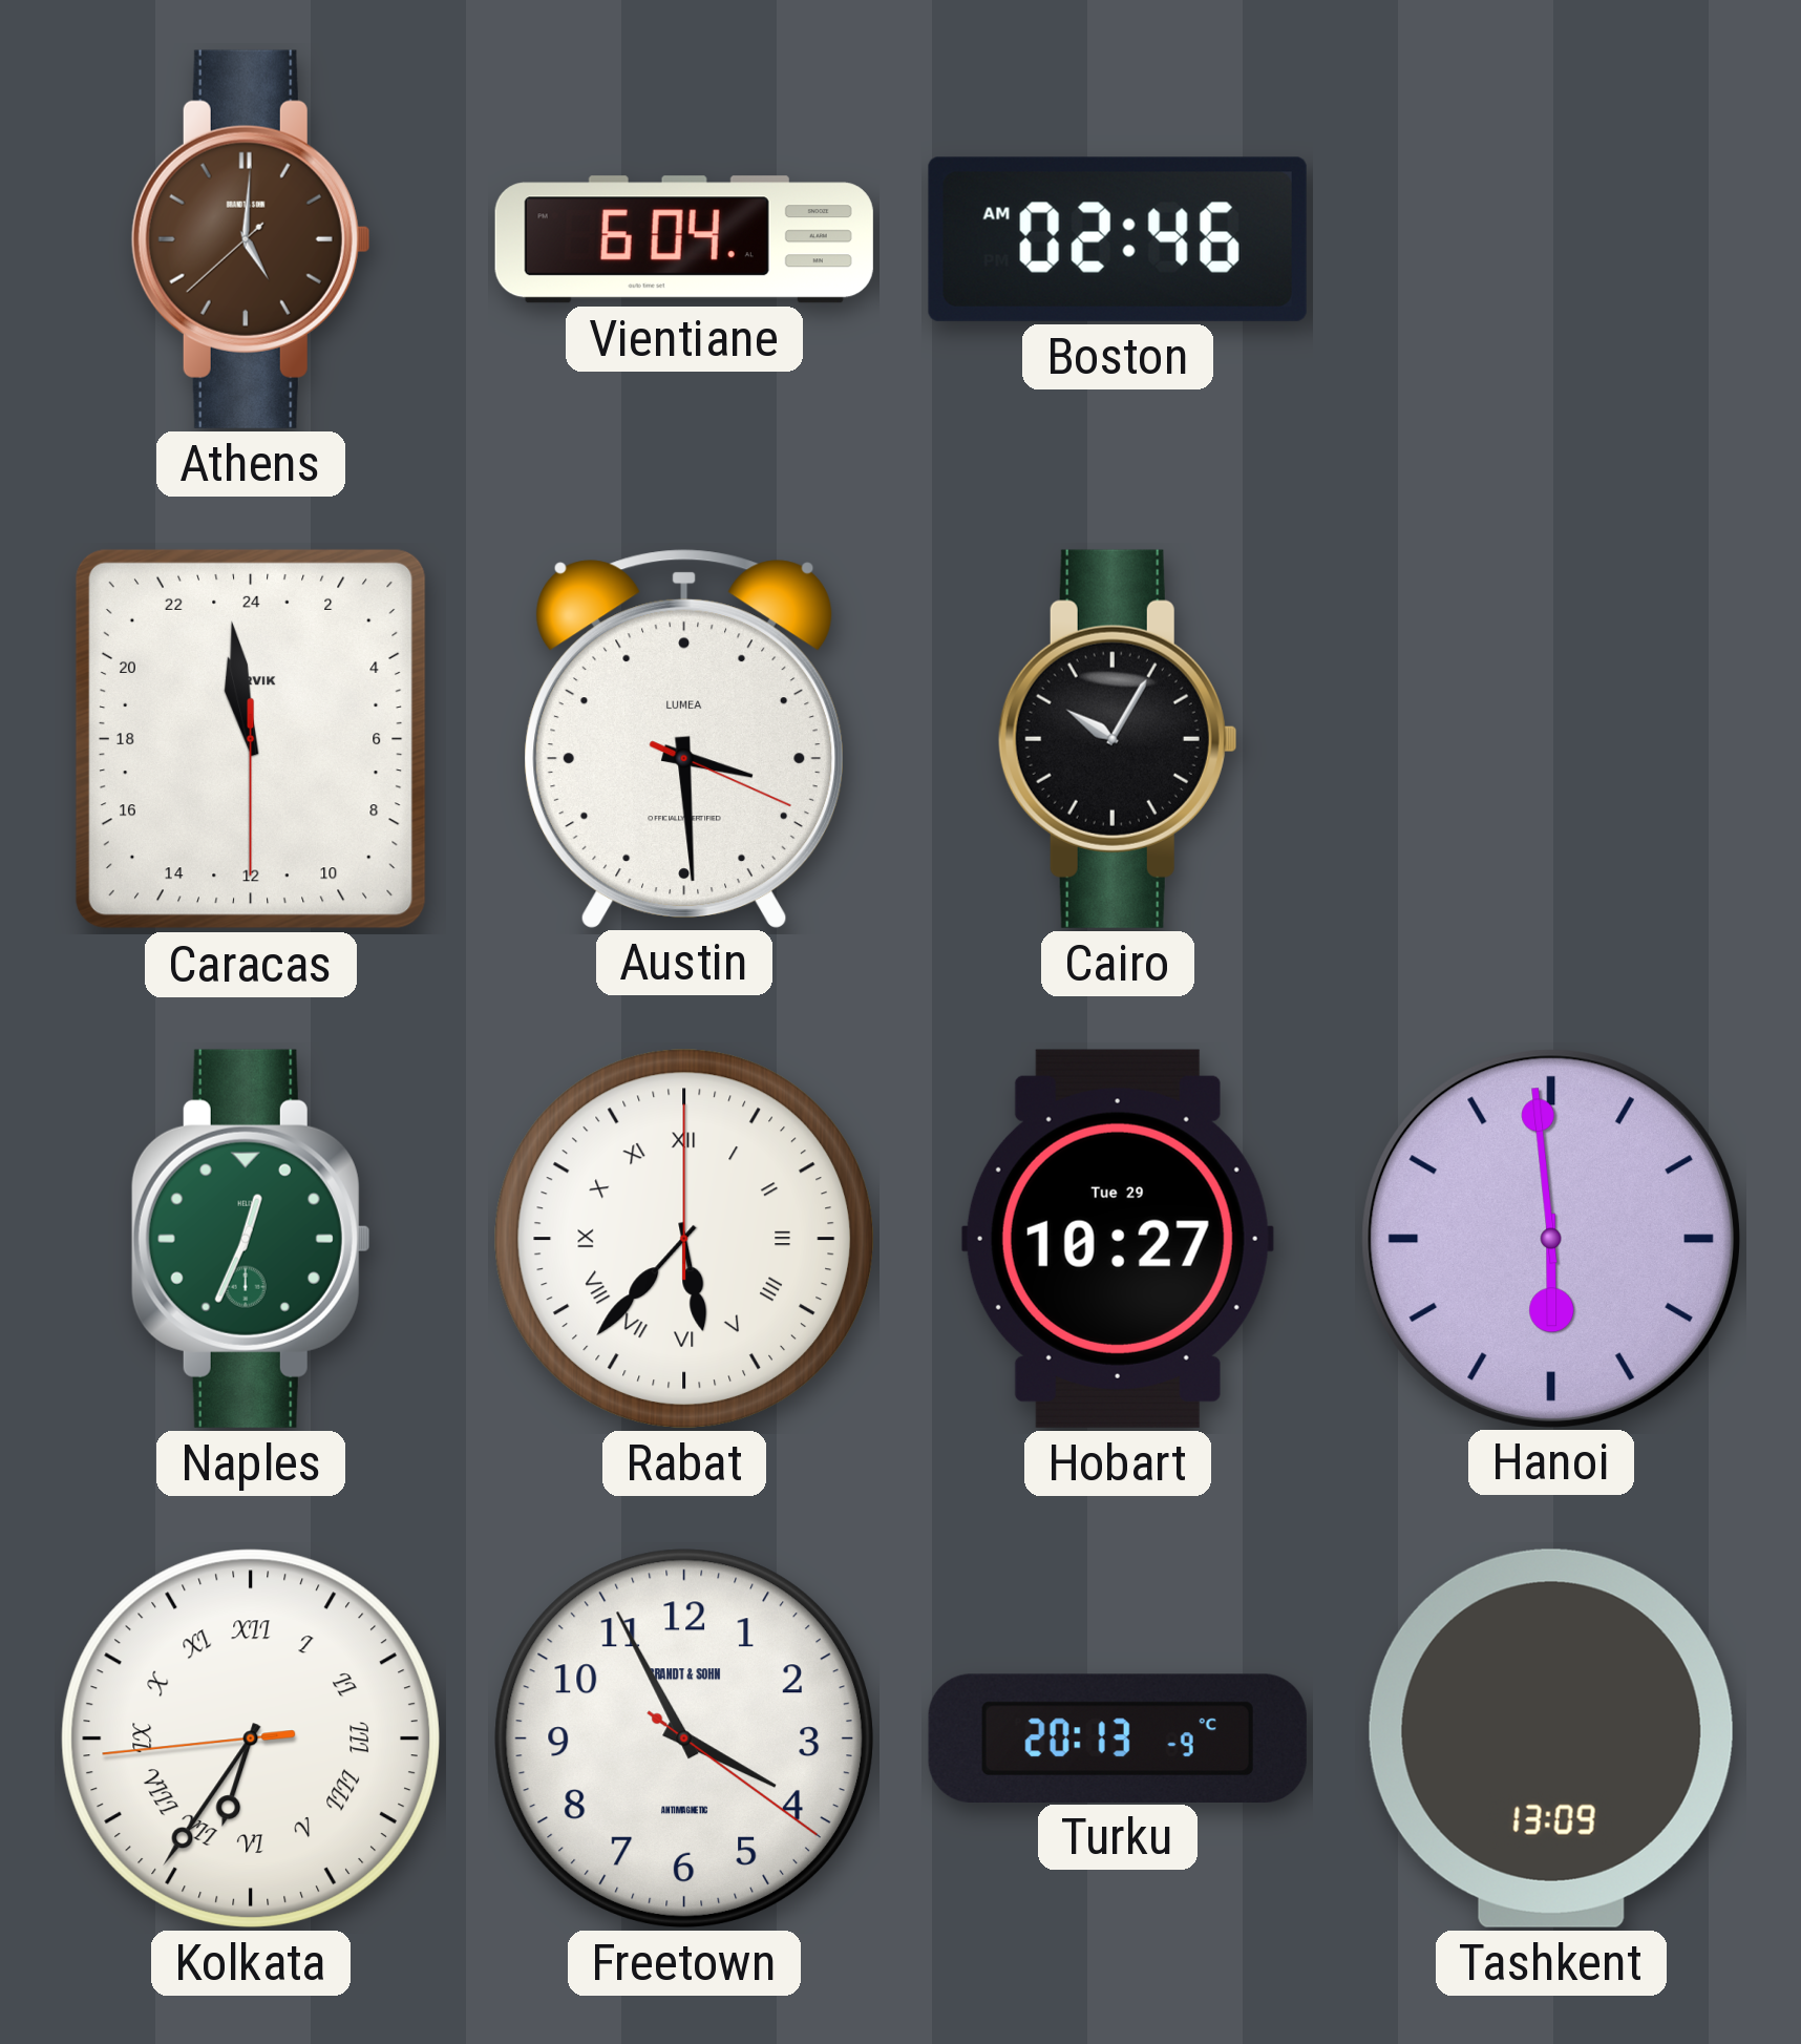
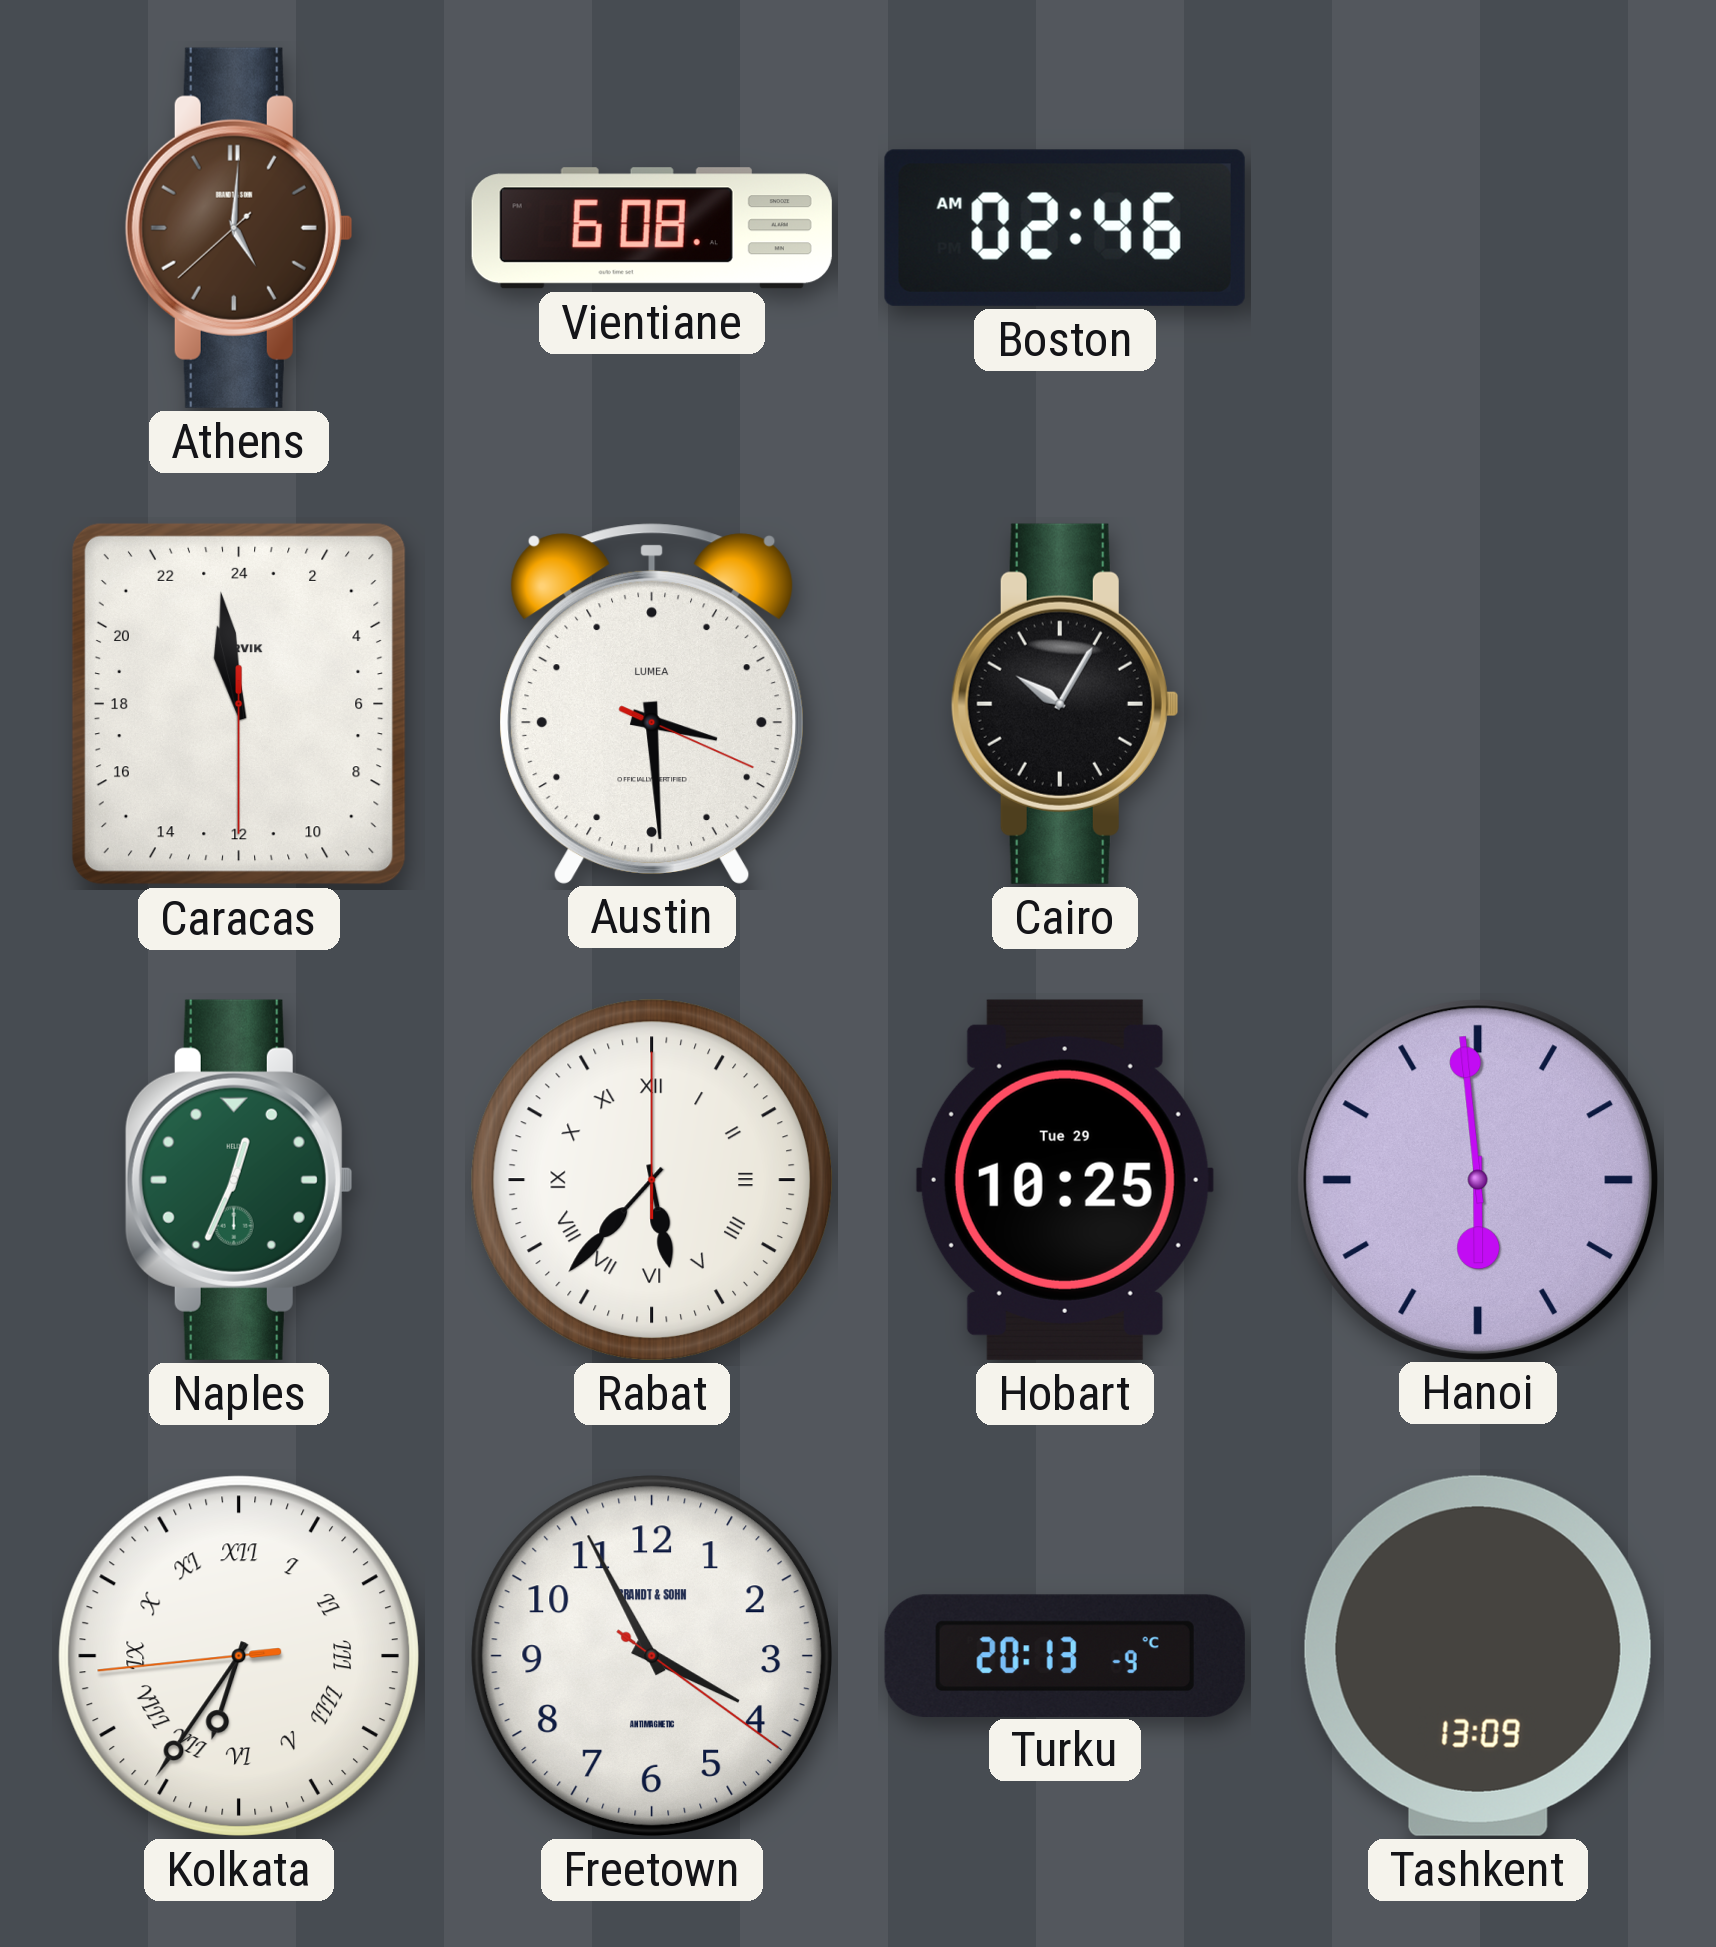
Vientiane: 6:04 -> 6:08 (652, 228)
Hobart: 10:27 -> 10:25 (1065, 1180)
